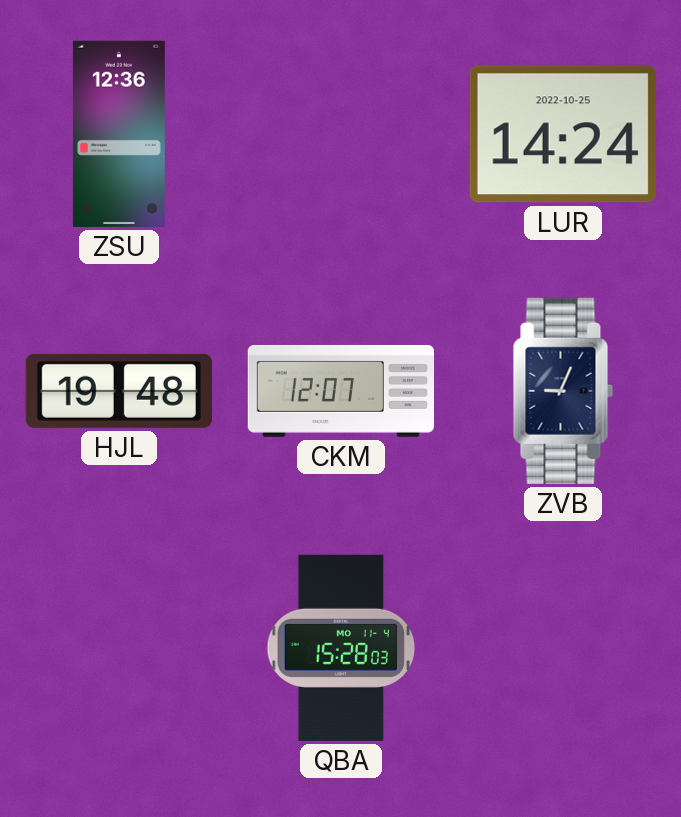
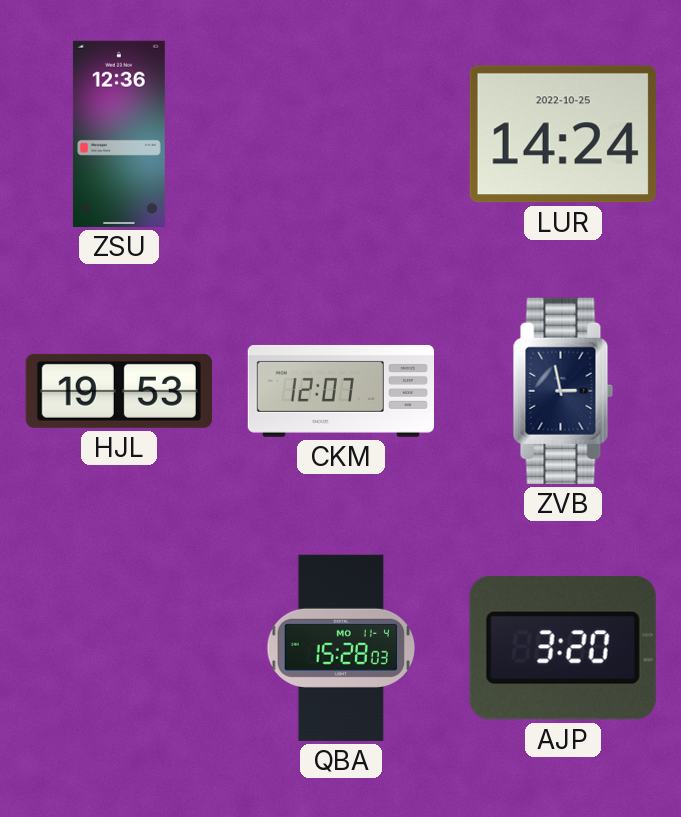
HJL: 19:48 -> 19:53 (119, 391)
ZVB: 9:04 -> 2:58 (563, 391)
AJP: none -> 3:20 (563, 648)
